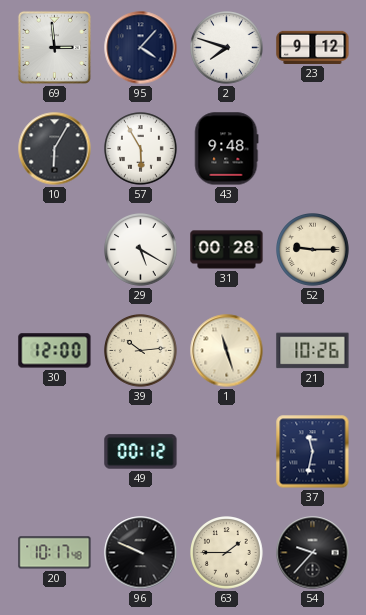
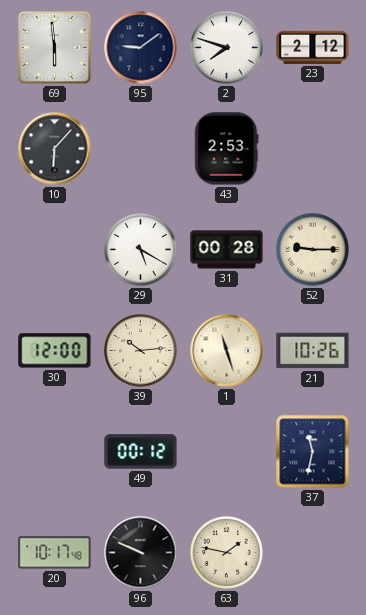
69: 2:59 -> 5:59 (54, 47)
95: 4:07 -> 9:09 (141, 48)
23: 9:12 -> 2:12 (313, 47)
10: 6:05 -> 6:07 (55, 149)
57: 5:55 -> none (141, 149)
43: 9:48 -> 2:53 (227, 149)
63: 1:45 -> 1:47 (227, 553)
54: 9:37 -> none (313, 553)
